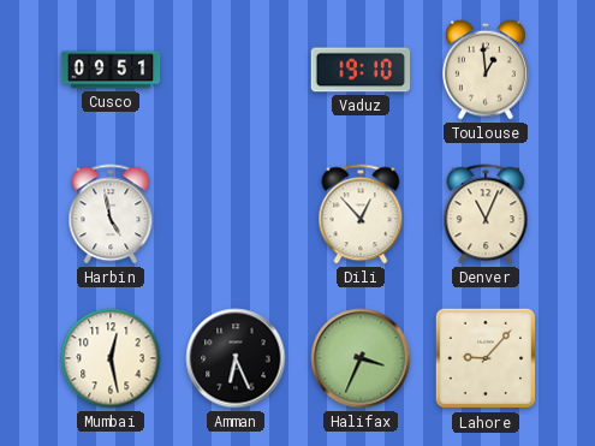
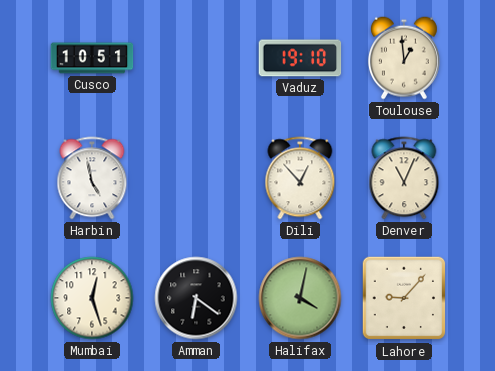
Cusco: 09:51 -> 10:51 (92, 58)
Mumbai: 12:28 -> 12:27 (92, 298)
Amman: 6:26 -> 6:21 (196, 298)
Halifax: 3:34 -> 4:02 (300, 298)
